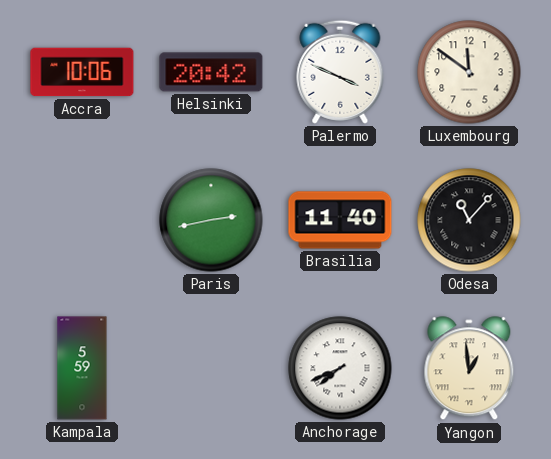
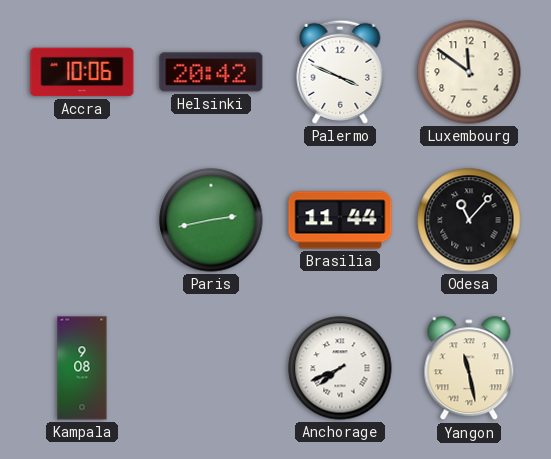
Brasilia: 11:40 -> 11:44 (340, 220)
Kampala: 5:59 -> 9:08 (82, 368)
Yangon: 12:59 -> 11:28 (469, 369)
